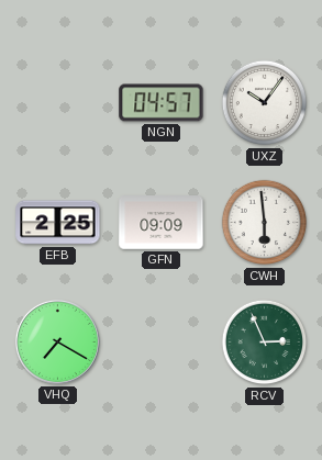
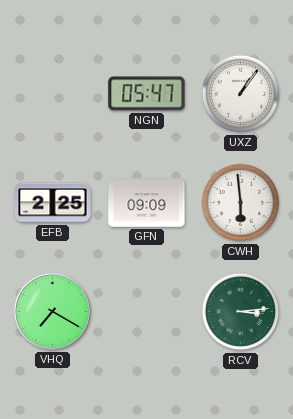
NGN: 04:57 -> 05:47 (147, 94)
UXZ: 10:06 -> 1:06 (241, 94)
RCV: 2:56 -> 3:14 (241, 312)
